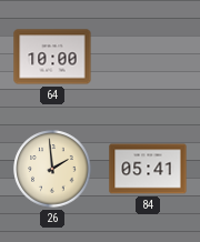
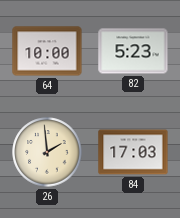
82: none -> 5:23 (133, 51)
84: 05:41 -> 17:03 (133, 152)
